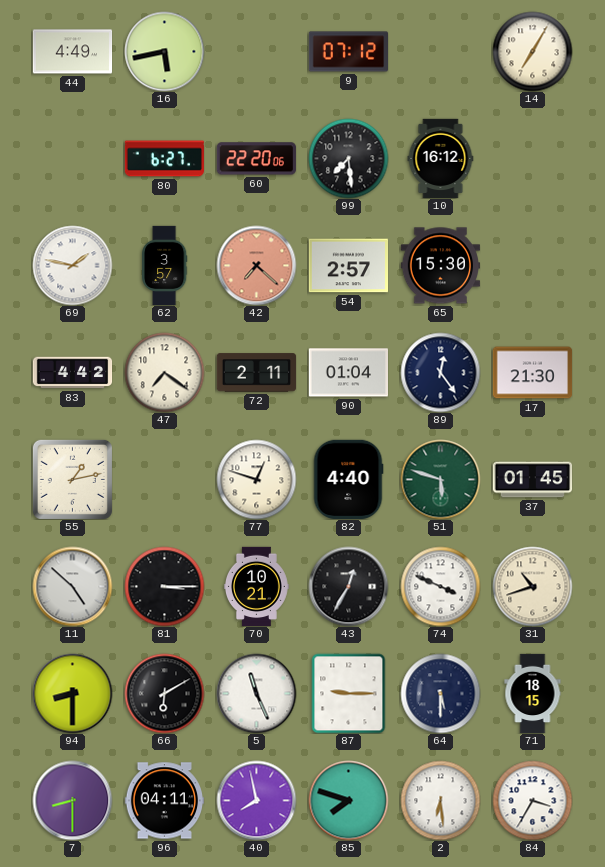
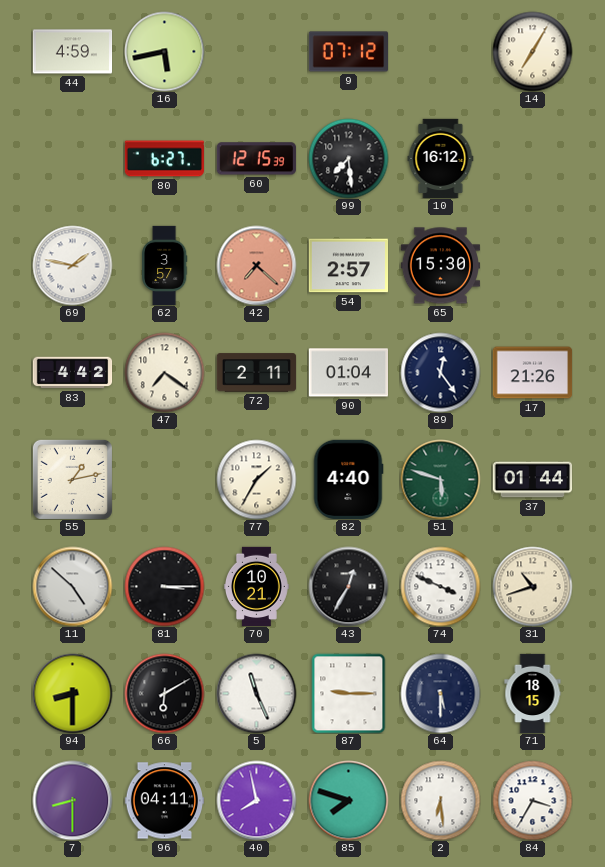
44: 4:49 -> 4:59 (72, 52)
60: 22:20 -> 12:15 (256, 159)
17: 21:30 -> 21:26 (532, 373)
77: 12:48 -> 1:35 (256, 479)
37: 01:45 -> 01:44 (532, 480)
